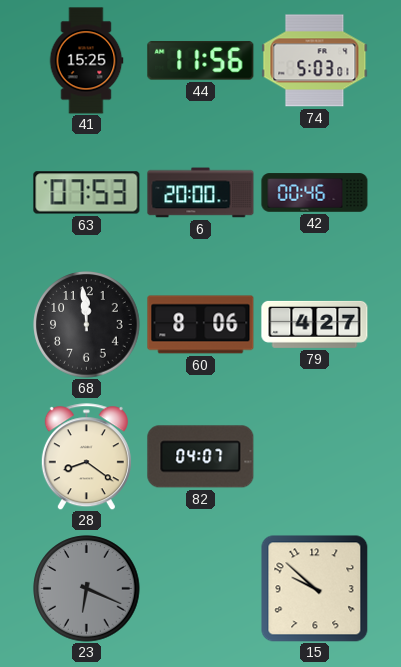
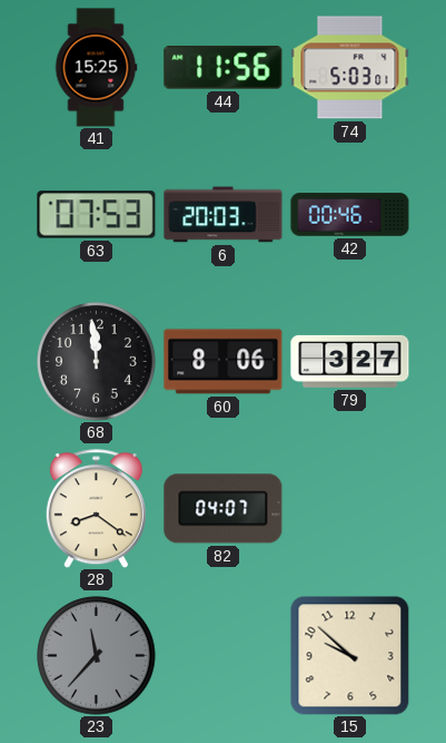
6: 20:00 -> 20:03 (224, 215)
79: 4:27 -> 3:27 (350, 361)
23: 6:19 -> 11:37 (97, 656)
